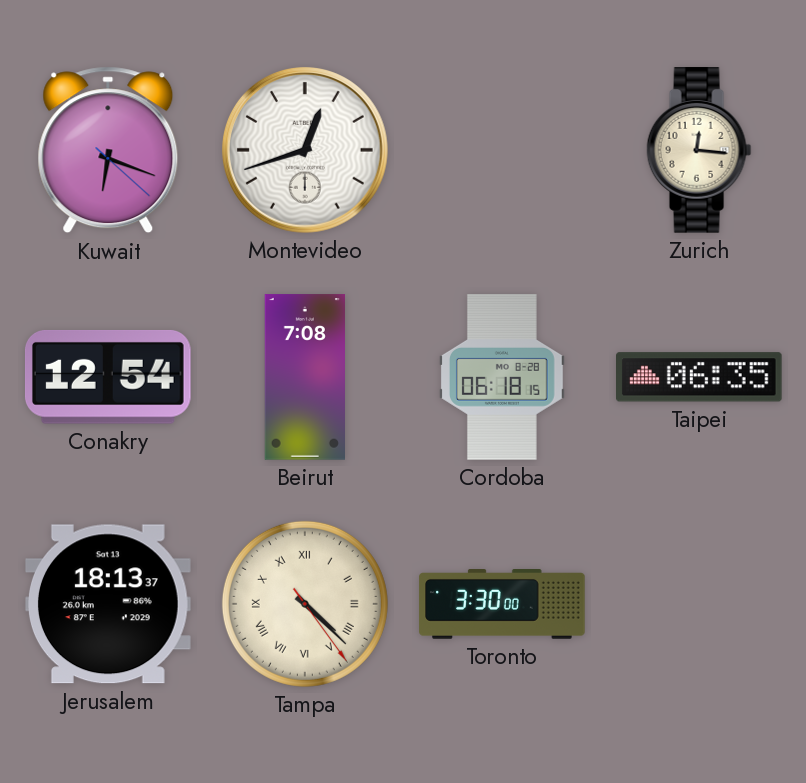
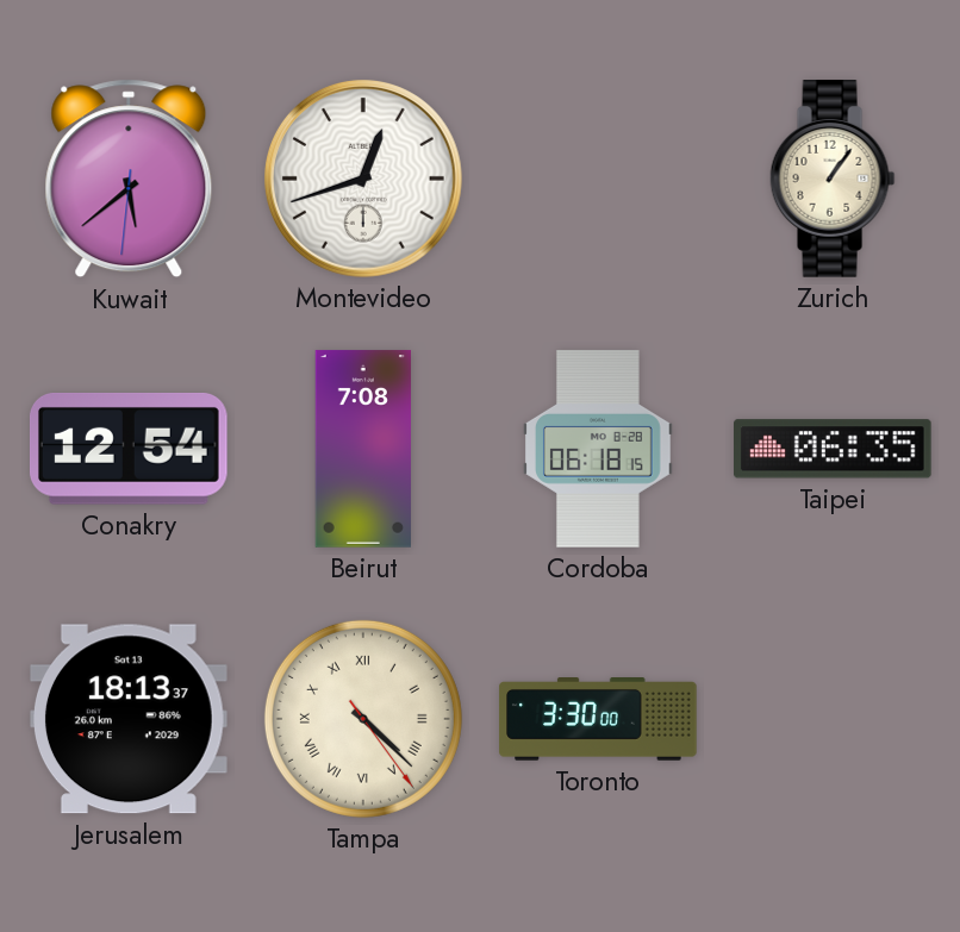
Kuwait: 6:18 -> 5:38 (129, 179)
Zurich: 12:16 -> 1:06 (833, 179)
